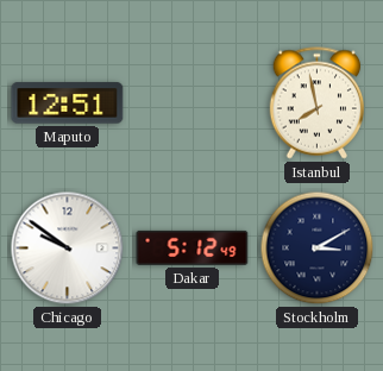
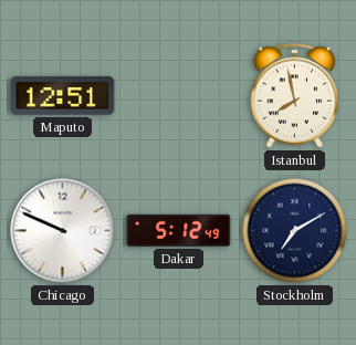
Chicago: 9:51 -> 9:49 (63, 231)
Stockholm: 3:10 -> 7:10 (295, 231)
